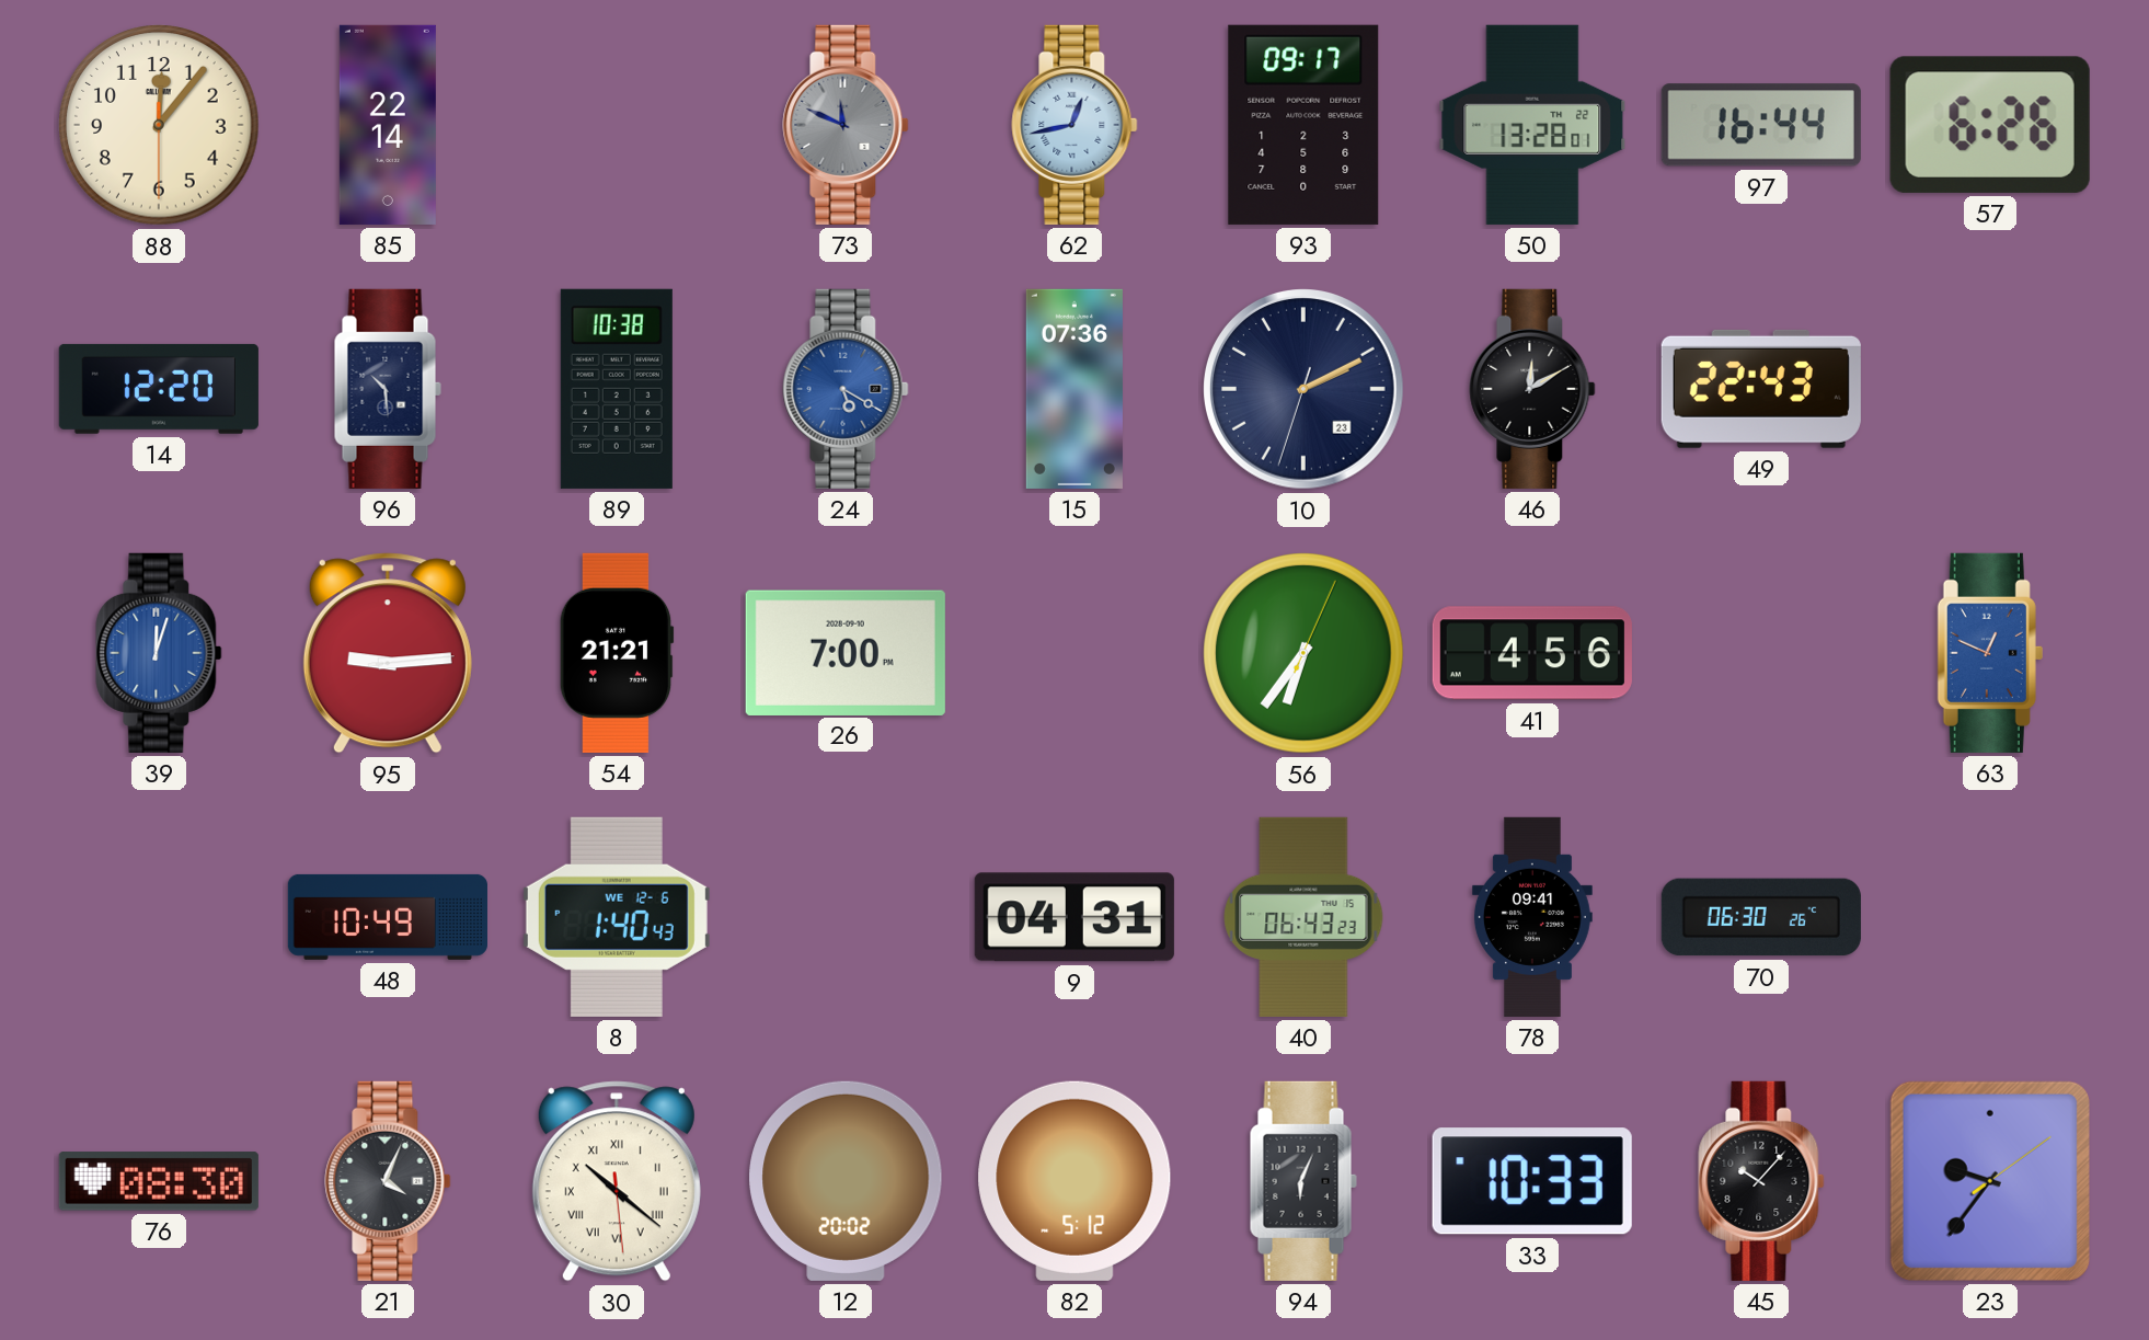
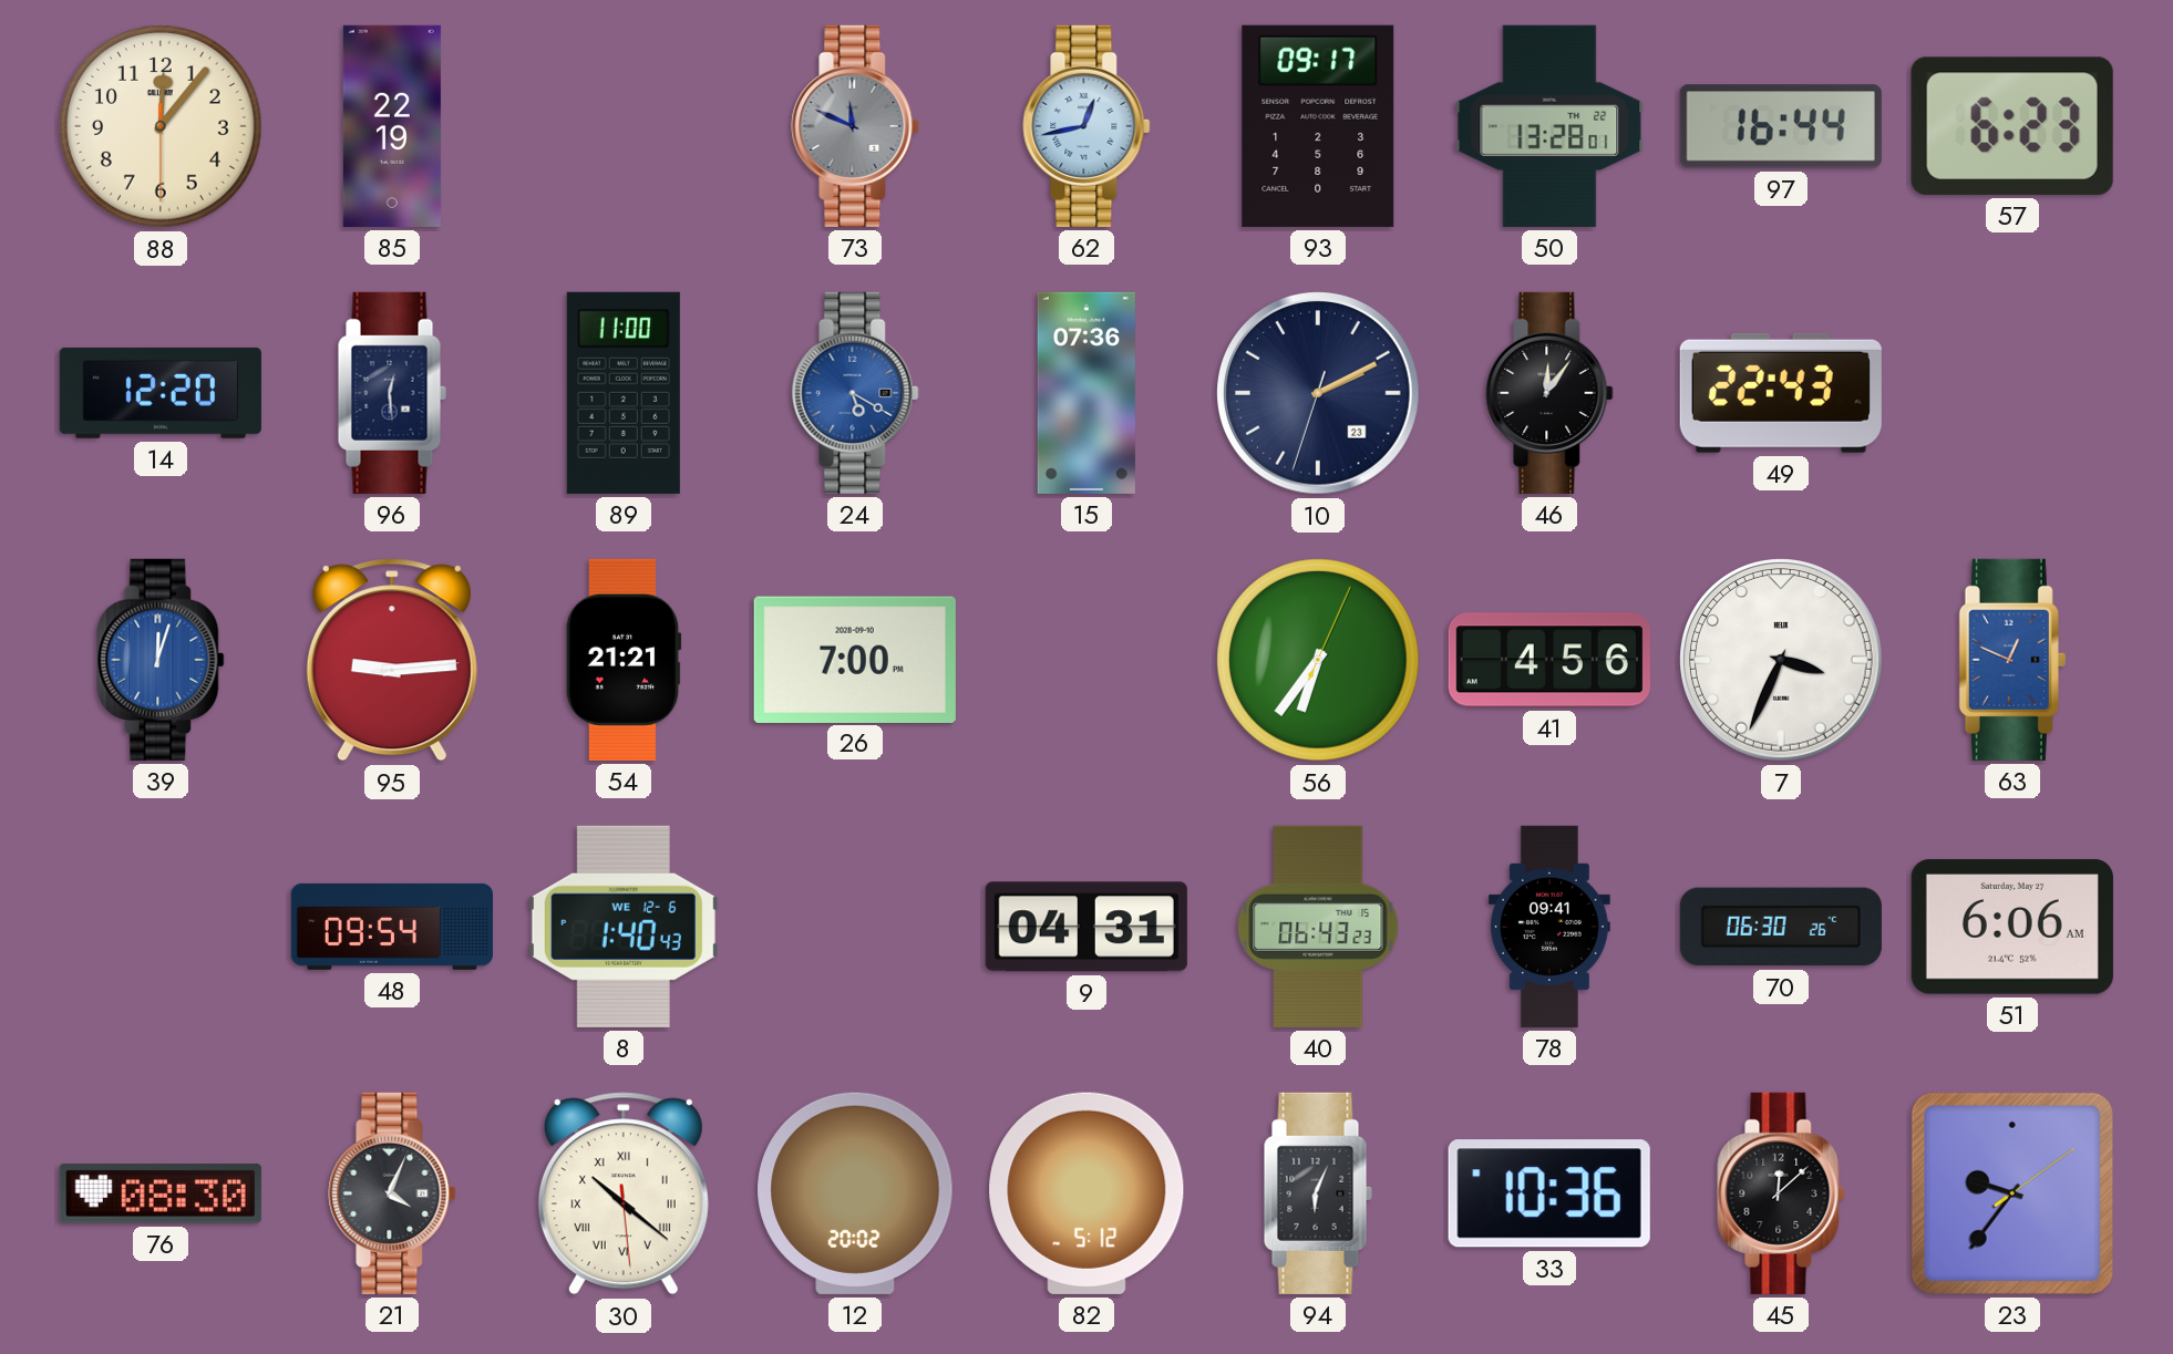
85: 22:14 -> 22:19 (392, 126)
57: 6:26 -> 6:23 (2012, 126)
96: 10:29 -> 12:29 (392, 393)
89: 10:38 -> 11:00 (624, 393)
46: 12:10 -> 12:06 (1549, 393)
7: none -> 3:34 (1782, 661)
48: 10:49 -> 09:54 (392, 927)
51: none -> 6:06 (2012, 927)
33: 10:33 -> 10:36 (1549, 1193)
45: 10:07 -> 12:08 (1781, 1193)
